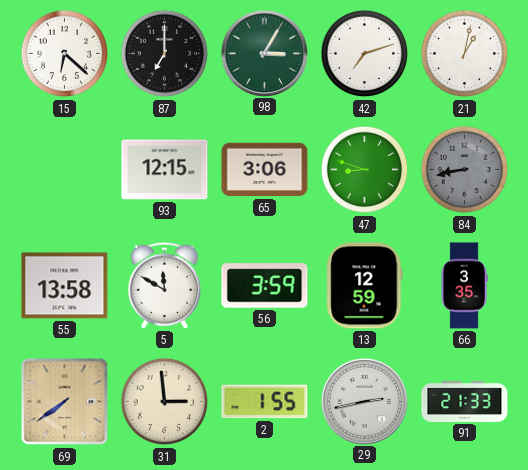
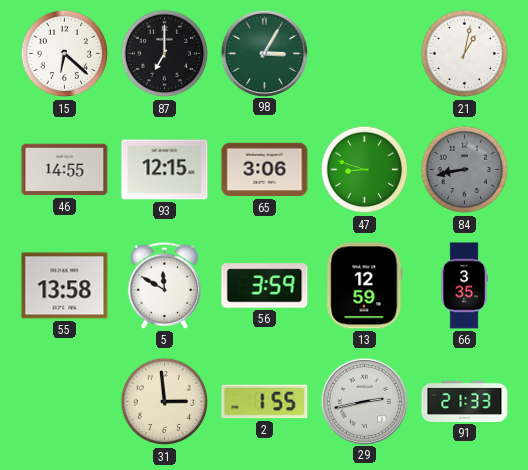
42: 7:12 -> none (365, 54)
46: none -> 14:55 (65, 170)
69: 7:39 -> none (65, 402)
